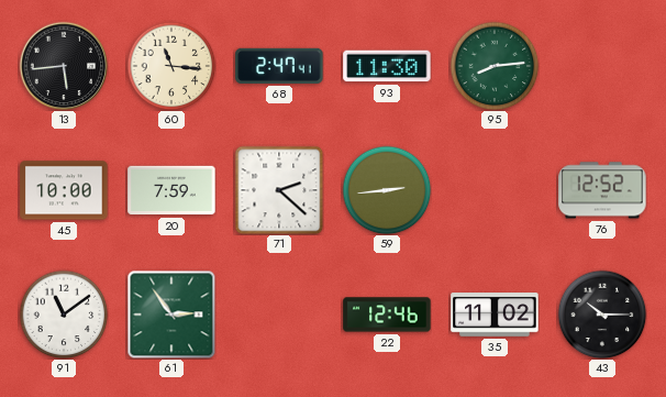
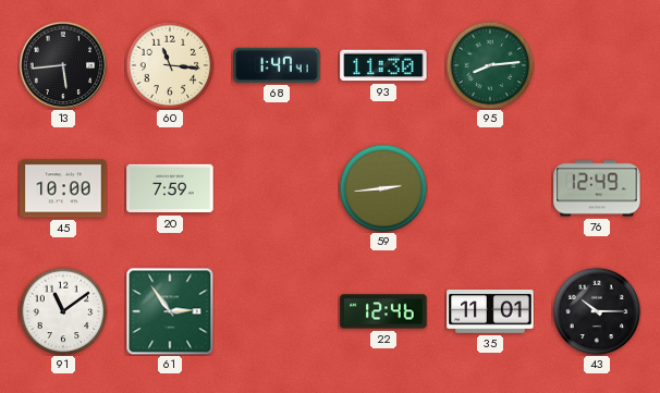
68: 2:47 -> 1:47 (277, 65)
71: 2:22 -> none (279, 190)
76: 12:52 -> 12:49 (597, 188)
35: 11:02 -> 11:01 (490, 311)
